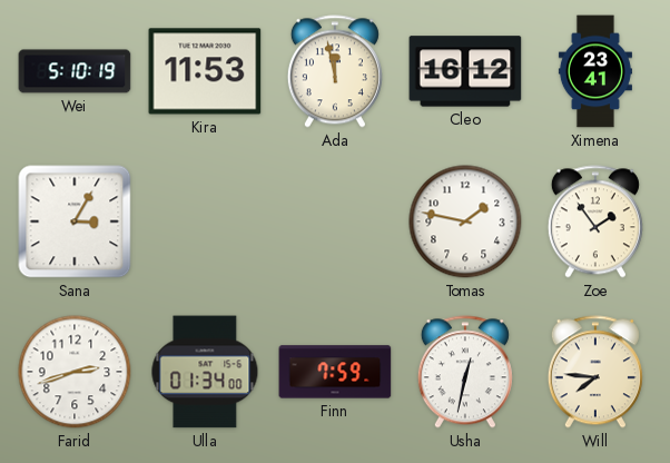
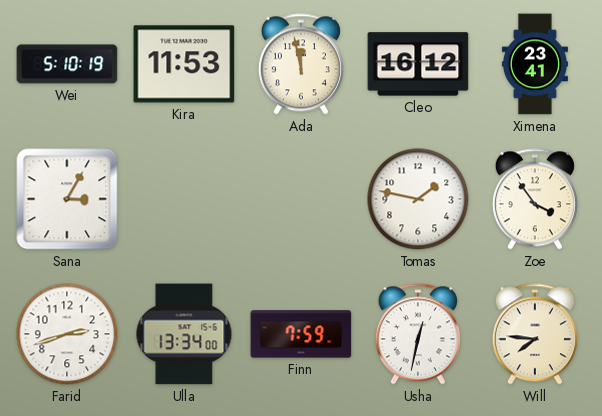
Zoe: 1:54 -> 3:54 (535, 199)
Ulla: 01:34 -> 13:34 (184, 334)
